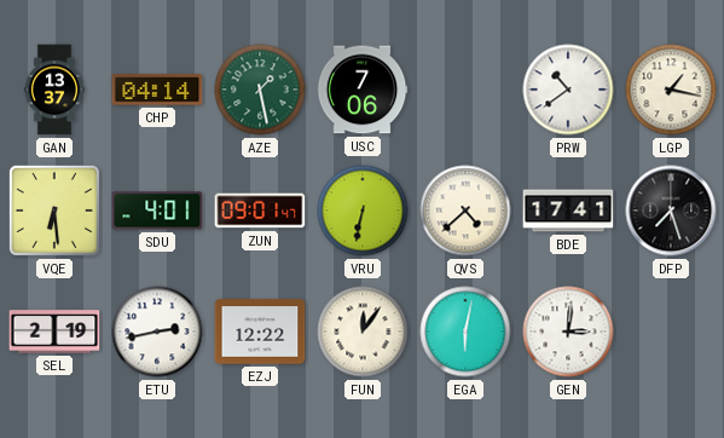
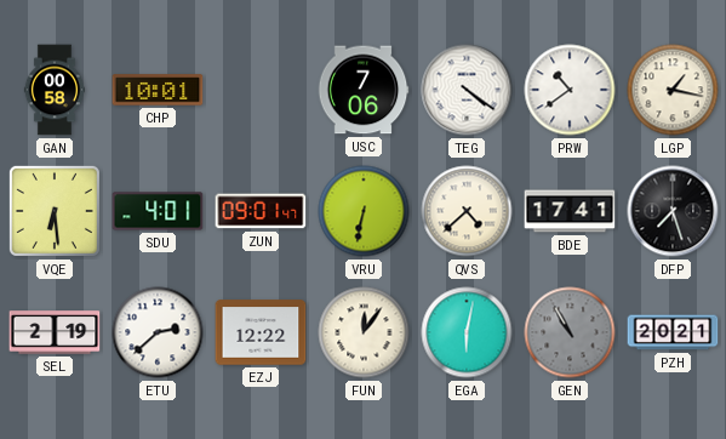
GAN: 13:37 -> 00:58 (53, 90)
CHP: 04:14 -> 10:01 (158, 90)
AZE: 1:28 -> none (260, 90)
TEG: none -> 4:21 (467, 90)
ETU: 2:43 -> 2:38 (158, 332)
GEN: 3:01 -> 10:55 (570, 332)
GEN dial: white -> grey (570, 332)
PZH: none -> 20:21 (673, 332)
